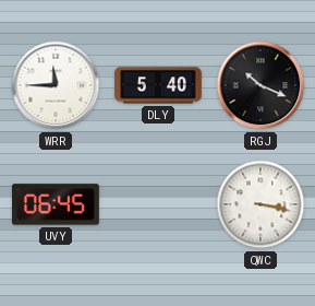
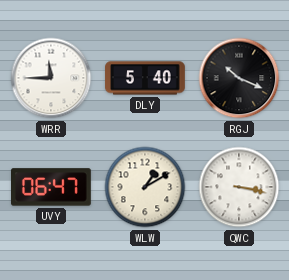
UVY: 06:45 -> 06:47 (52, 187)
WLW: none -> 1:10 (145, 187)
